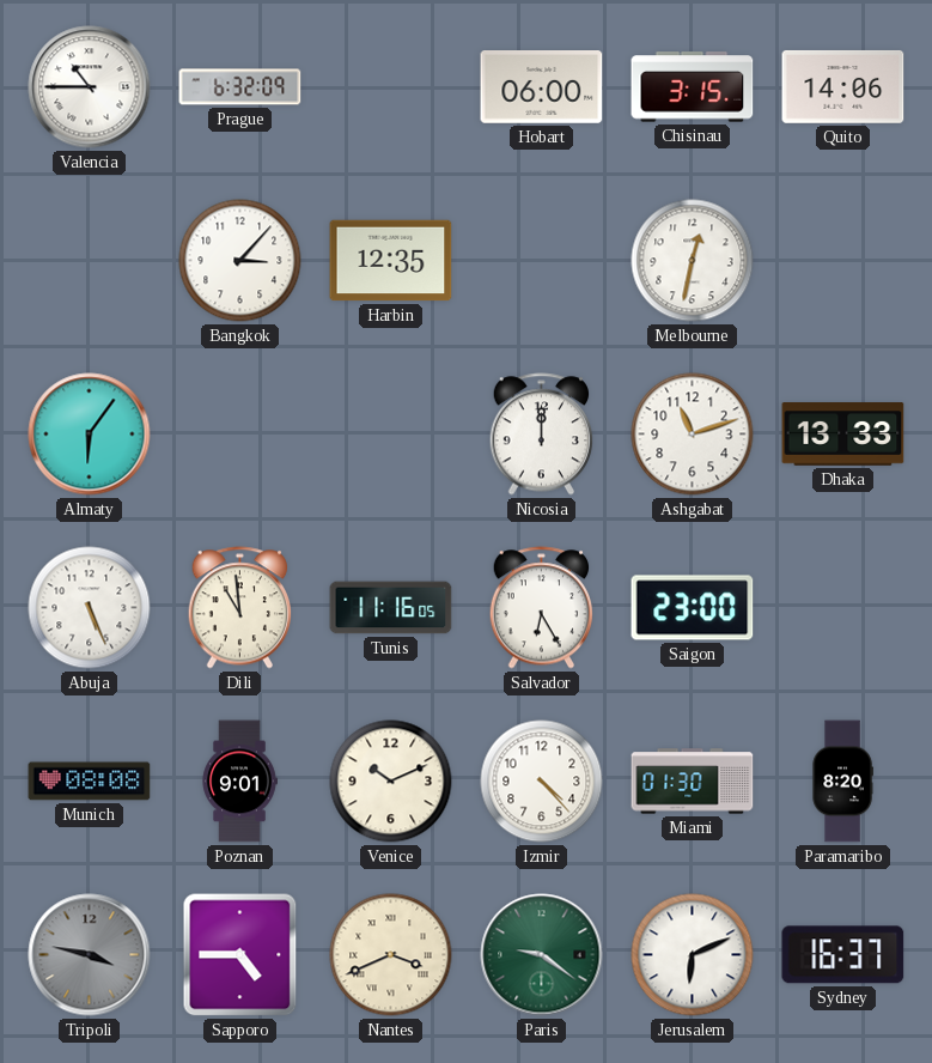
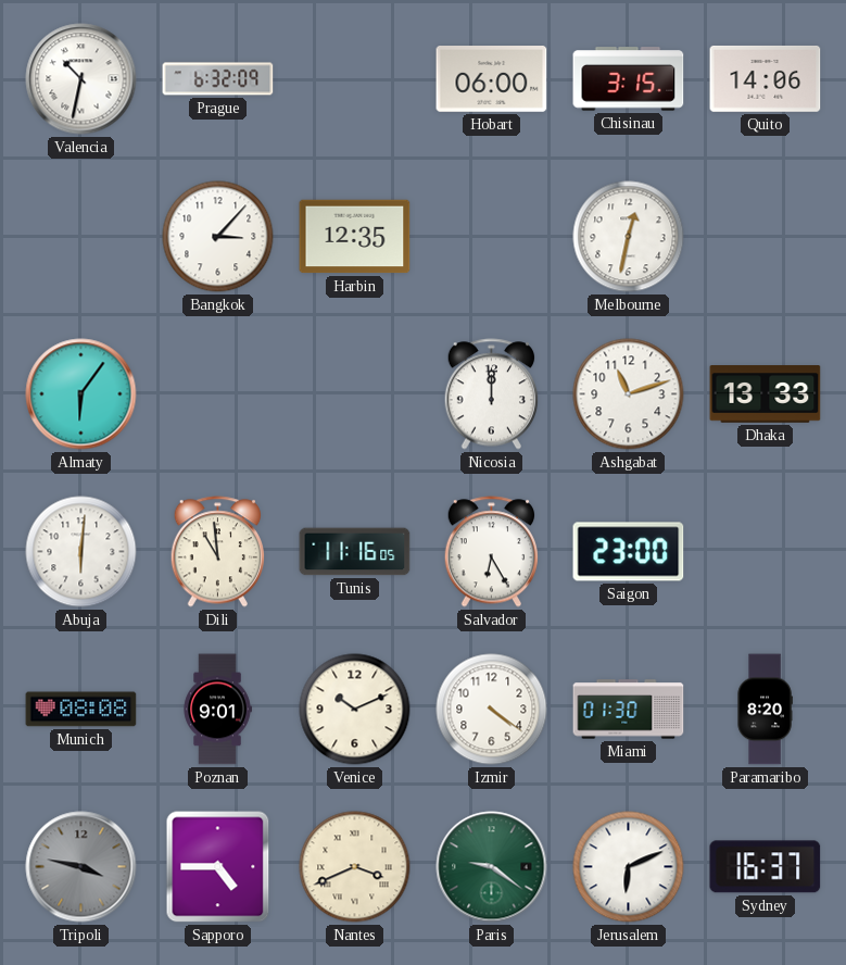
Valencia: 10:45 -> 10:32 (81, 79)
Abuja: 5:26 -> 6:01 (81, 552)
Izmir: 4:23 -> 4:21 (492, 710)
